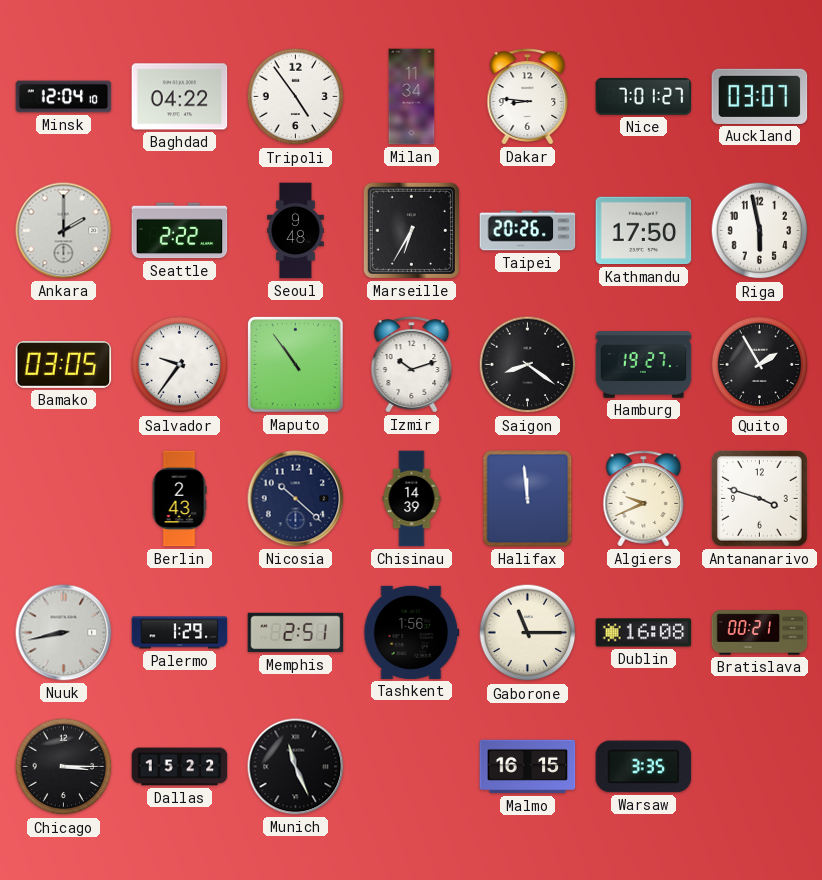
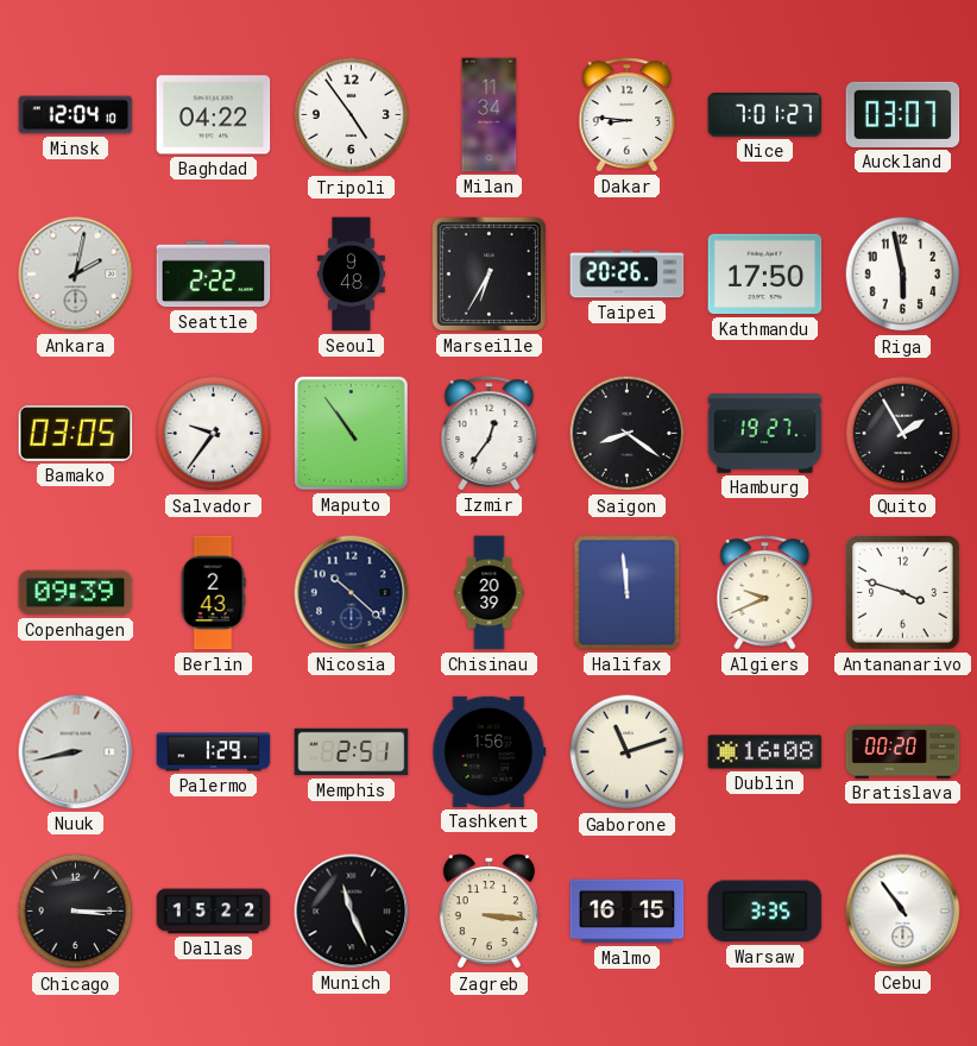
Ankara: 2:00 -> 2:02 (76, 275)
Izmir: 10:12 -> 12:36 (490, 434)
Copenhagen: none -> 09:39 (76, 593)
Chisinau: 14:39 -> 20:39 (490, 593)
Gaborone: 11:15 -> 11:12 (628, 752)
Bratislava: 00:21 -> 00:20 (903, 752)
Zagreb: none -> 3:16 (488, 912)
Cebu: none -> 10:54 (903, 912)
